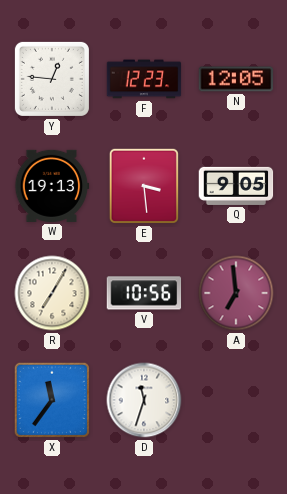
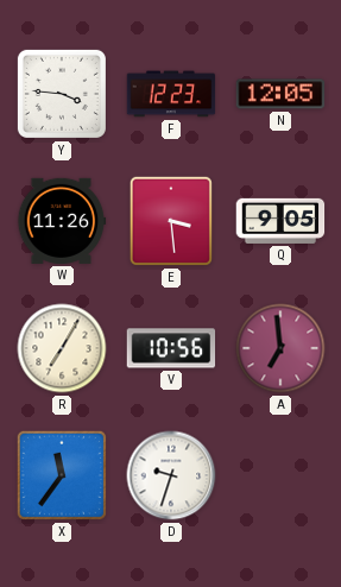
Y: 12:46 -> 3:46 (62, 94)
W: 19:13 -> 11:26 (62, 221)
D: 11:33 -> 9:33 (171, 475)
